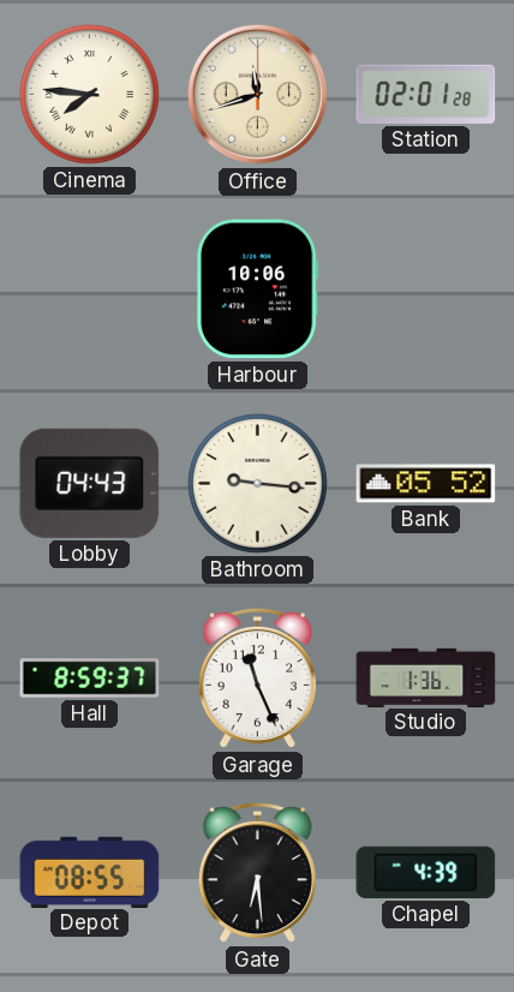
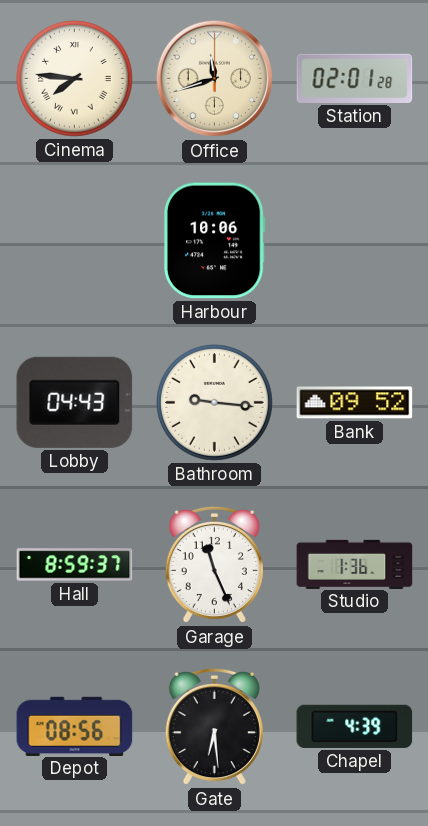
Bank: 05:52 -> 09:52 (355, 403)
Depot: 08:55 -> 08:56 (75, 726)
